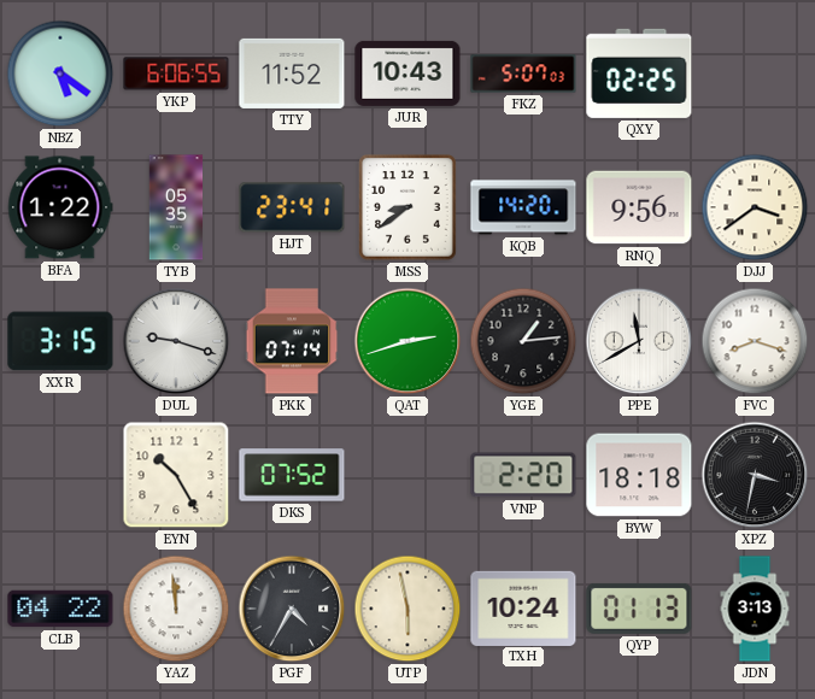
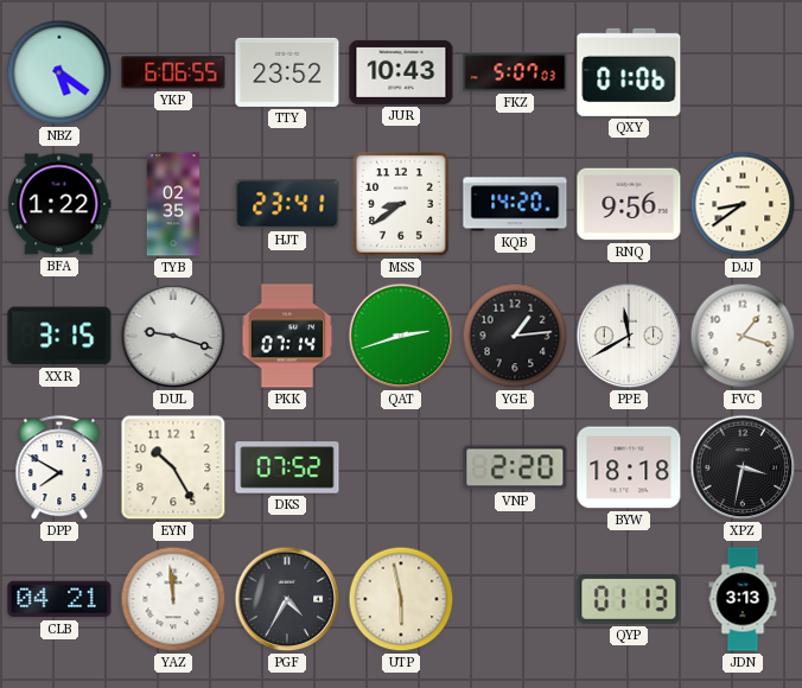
TTY: 11:52 -> 23:52 (287, 72)
QXY: 02:25 -> 01:06 (629, 72)
TYB: 05:35 -> 02:35 (173, 204)
DJJ: 3:39 -> 8:39 (743, 204)
FVC: 8:18 -> 1:18 (743, 336)
DPP: none -> 7:50 (59, 469)
CLB: 04:22 -> 04:21 (59, 599)
TXH: 10:24 -> none (523, 607)
